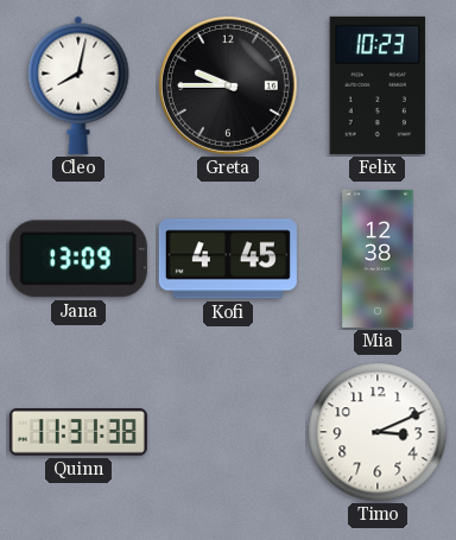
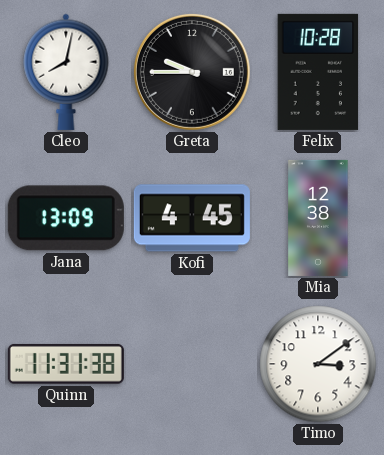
Felix: 10:23 -> 10:28 (318, 72)
Timo: 3:11 -> 3:09 (318, 364)
